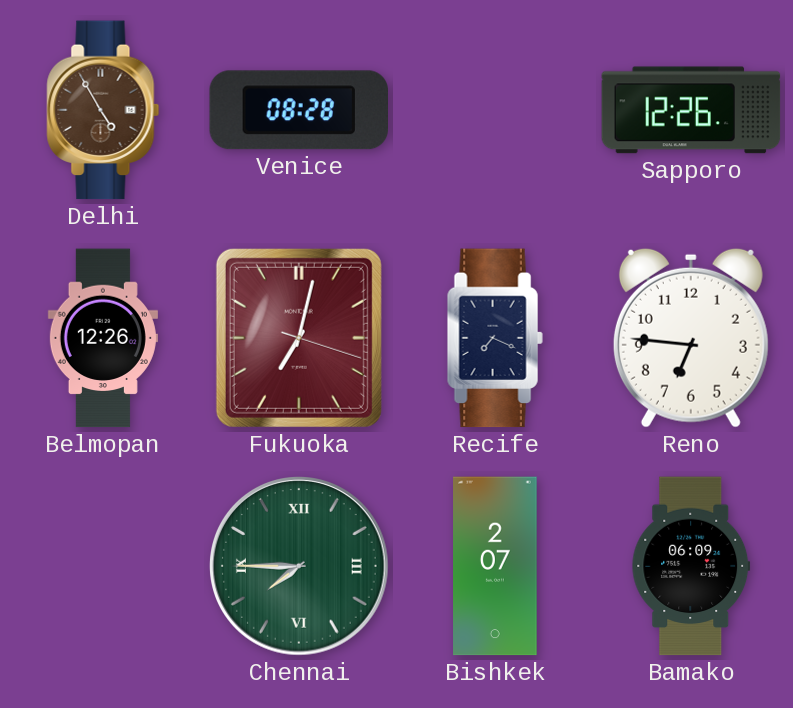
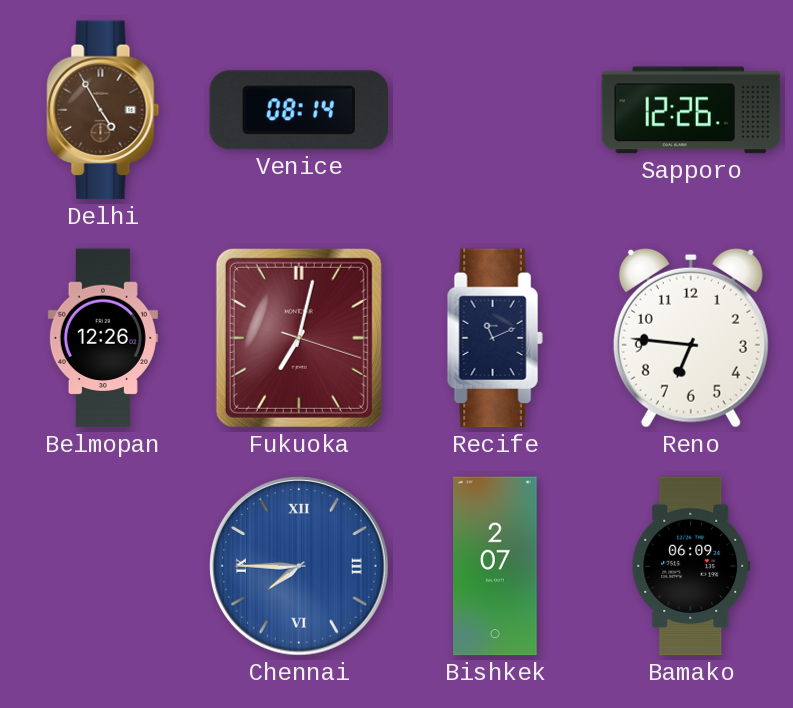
Venice: 08:28 -> 08:14 (298, 110)
Recife: 7:19 -> 11:11 (495, 338)
Chennai dial: green -> blue (300, 567)
